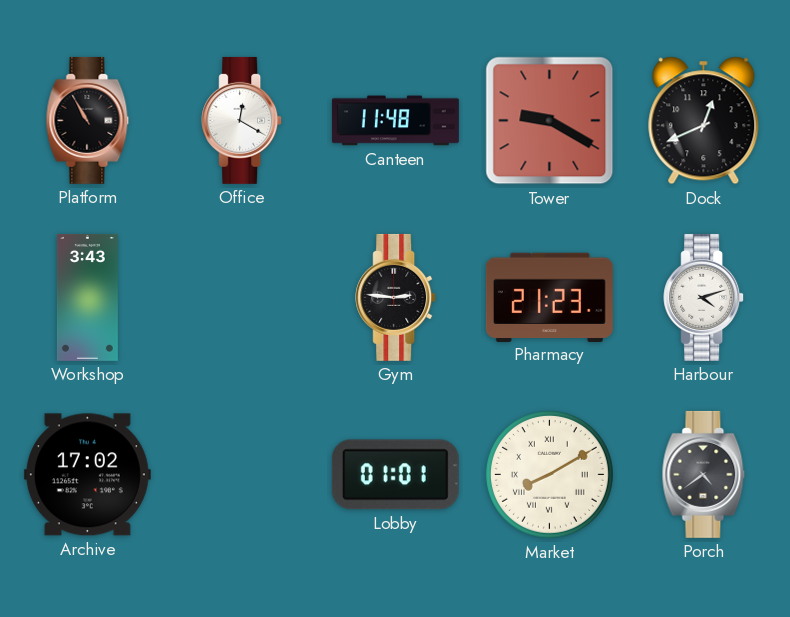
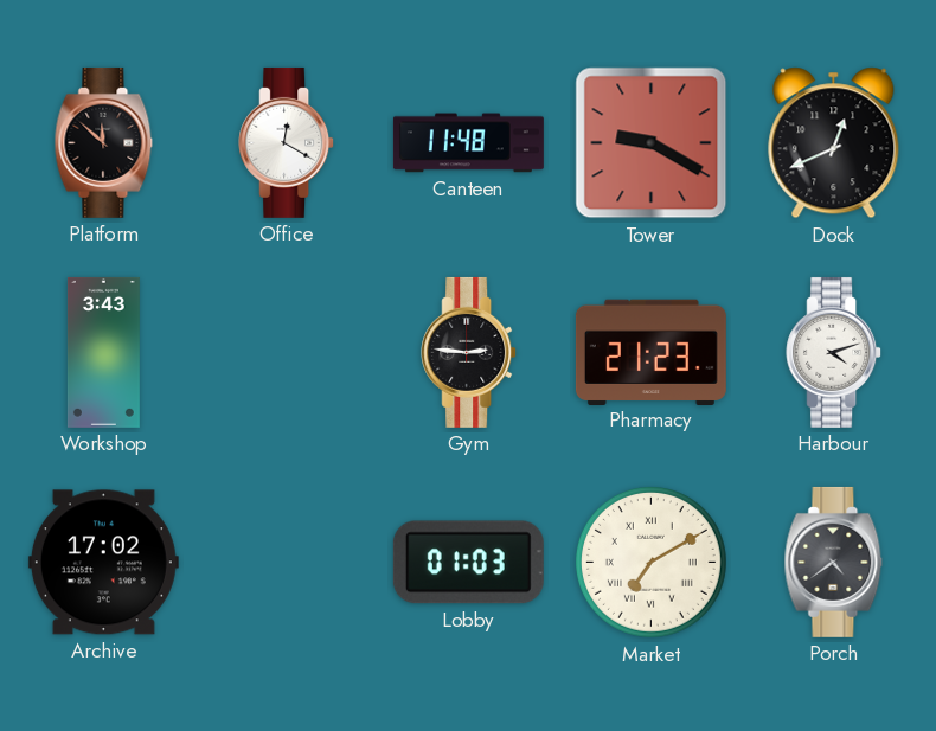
Platform: 10:55 -> 11:52 (104, 142)
Lobby: 01:01 -> 01:03 (468, 563)
Market: 8:10 -> 7:10 (650, 562)
